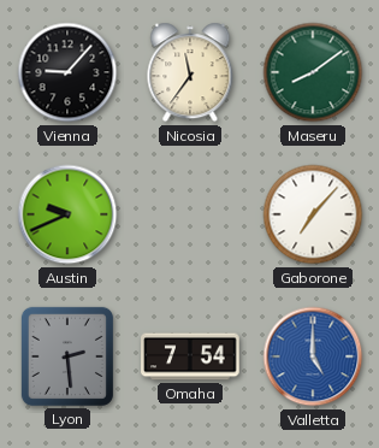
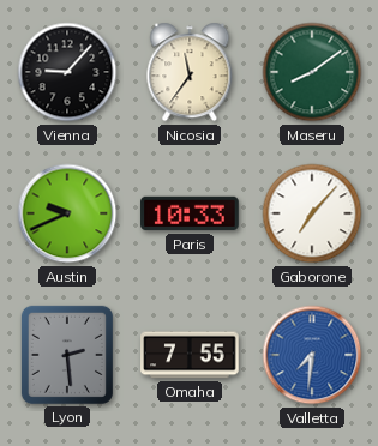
Paris: none -> 10:33 (190, 213)
Omaha: 7:54 -> 7:55 (190, 355)
Valletta: 5:00 -> 7:31 (312, 355)
